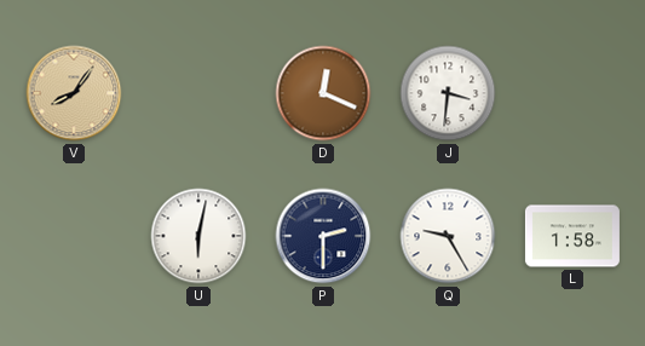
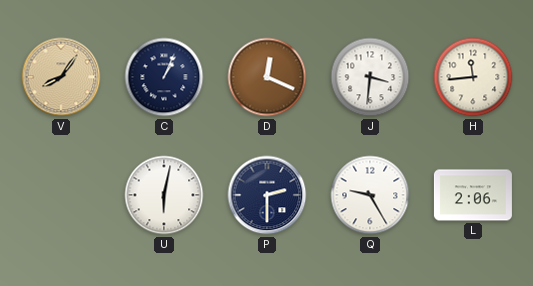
C: none -> 1:04 (164, 77)
H: none -> 11:44 (473, 77)
L: 1:58 -> 2:06 (473, 195)
